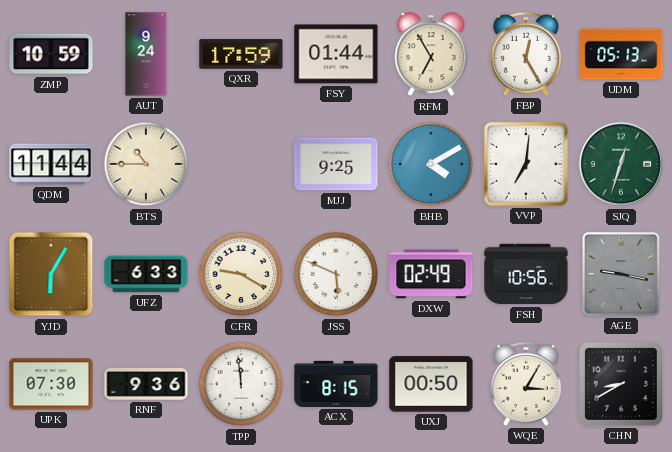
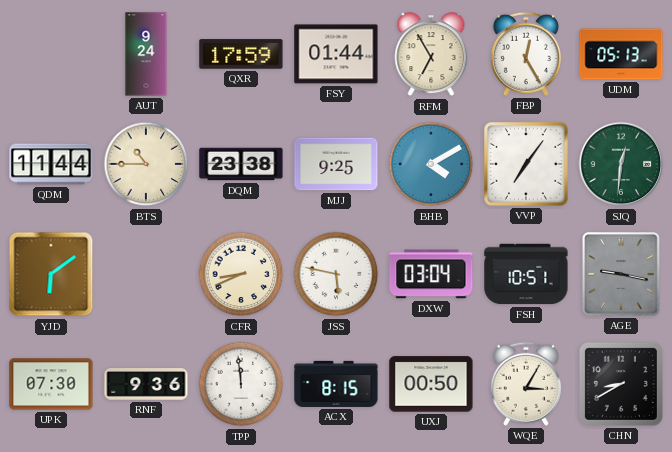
ZMP: 10:59 -> none (51, 54)
DQM: none -> 23:38 (241, 164)
VVP: 7:01 -> 7:06 (526, 164)
SJQ: 12:33 -> 12:31 (621, 164)
YJD: 6:05 -> 6:09 (51, 274)
UFZ: 6:33 -> none (146, 274)
CFR: 9:20 -> 8:41 (241, 274)
JSS: 5:49 -> 5:47 (336, 274)
DXW: 02:49 -> 03:04 (431, 274)
FSH: 10:56 -> 10:51 (526, 274)
